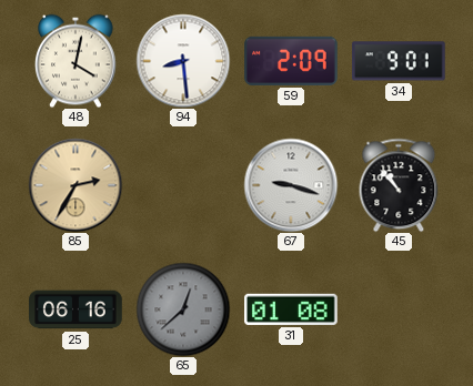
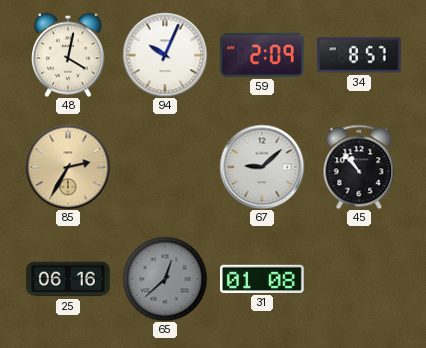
94: 8:29 -> 10:04 (165, 55)
34: 9:01 -> 8:57 (359, 55)
67: 9:18 -> 9:08 (262, 167)
